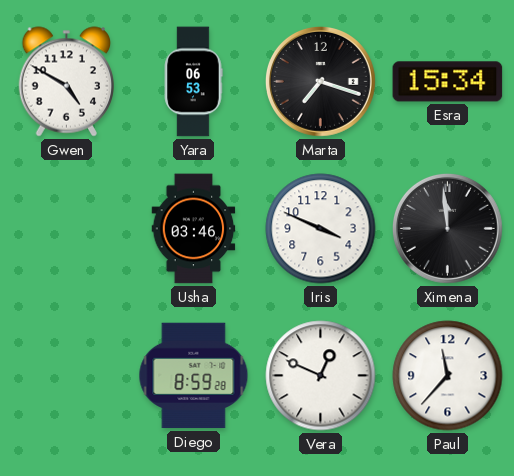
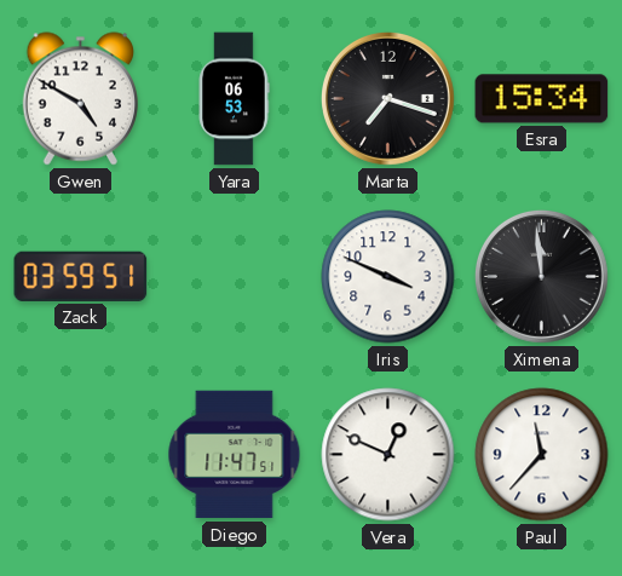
Zack: none -> 03:59 (81, 276)
Usha: 03:46 -> none (194, 229)
Diego: 8:59 -> 11:47 (235, 455)
